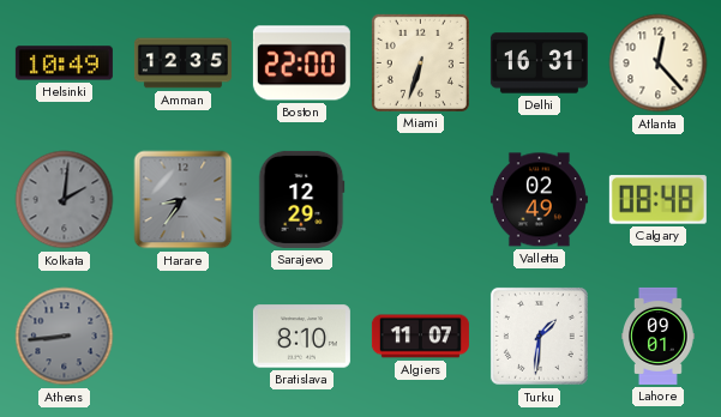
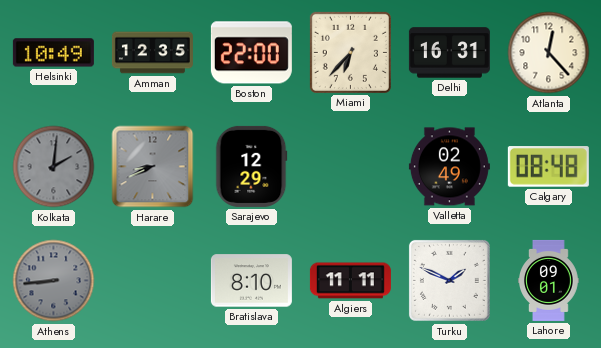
Miami: 6:33 -> 6:37 (350, 52)
Harare: 8:36 -> 8:41 (153, 167)
Algiers: 11:07 -> 11:11 (350, 281)
Turku: 1:31 -> 1:49 (449, 280)
